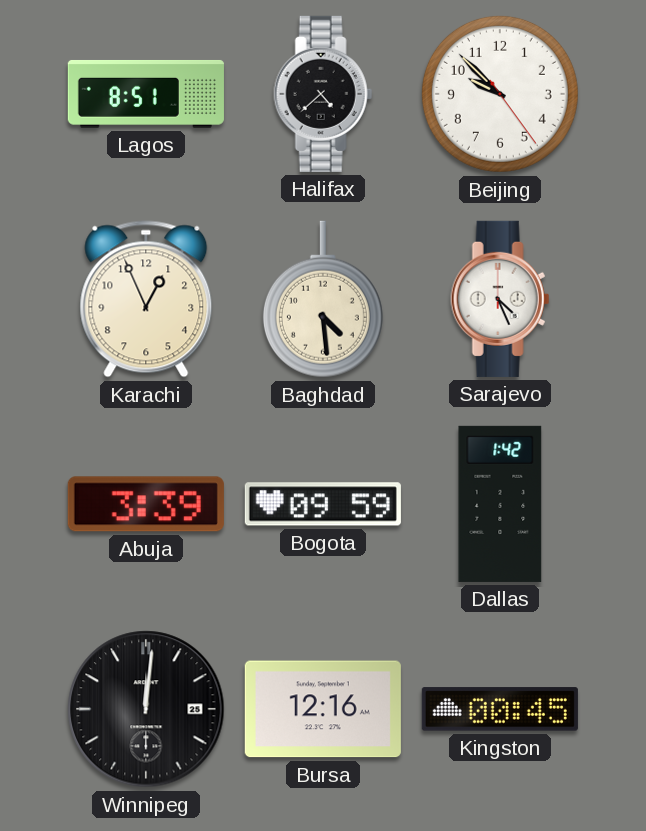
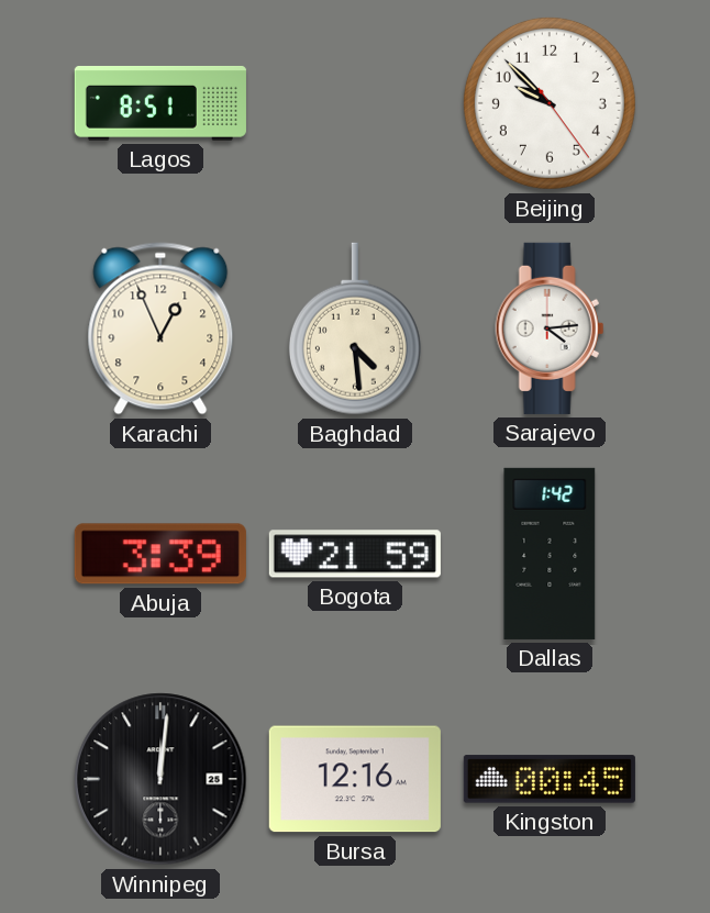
Halifax: 4:38 -> none (323, 94)
Sarajevo: 4:26 -> 4:14 (550, 329)
Bogota: 09:59 -> 21:59 (355, 554)
